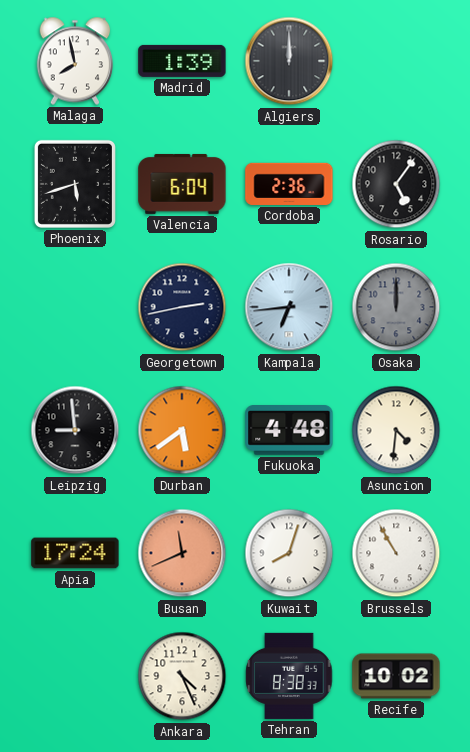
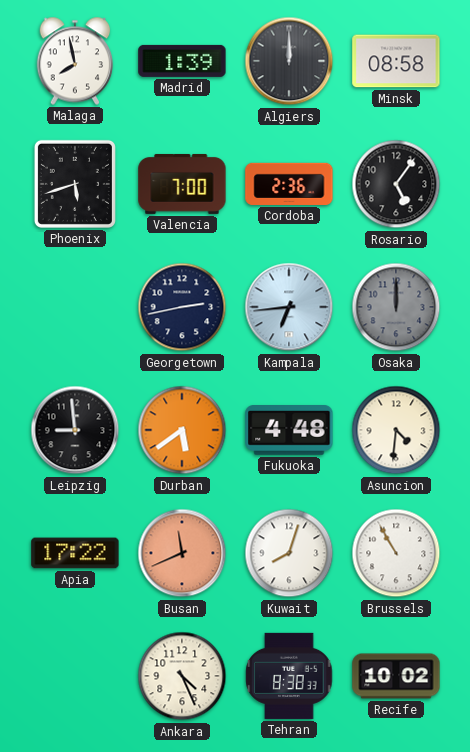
Minsk: none -> 08:58 (396, 61)
Valencia: 6:04 -> 7:00 (182, 184)
Apia: 17:24 -> 17:22 (75, 553)
